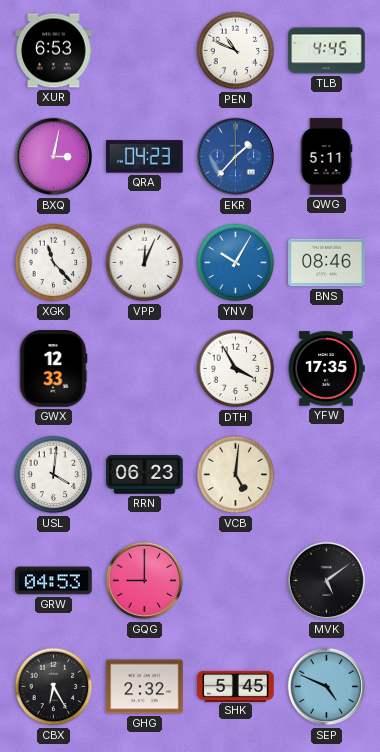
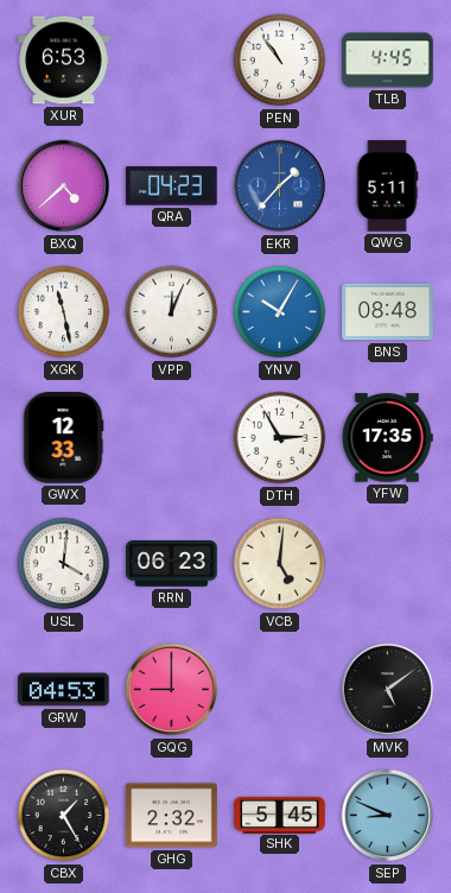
PEN: 10:49 -> 10:54 (280, 61)
BXQ: 3:02 -> 4:38 (64, 186)
XGK: 11:23 -> 11:28 (64, 312)
BNS: 08:46 -> 08:48 (388, 312)
DTH: 3:55 -> 2:55 (280, 438)
CBX: 6:25 -> 1:25 (64, 816)
SEP: 4:49 -> 8:49 (388, 816)
